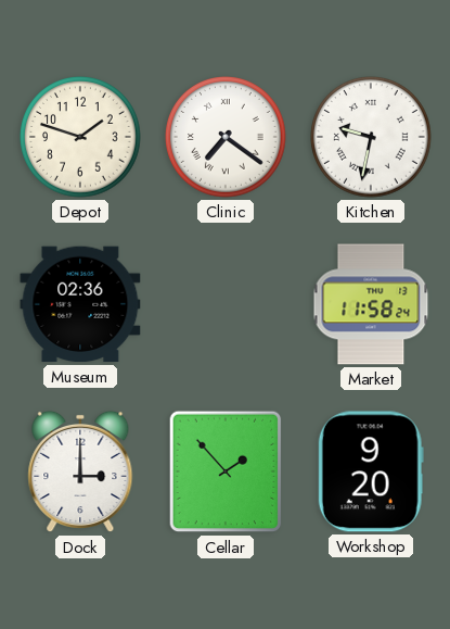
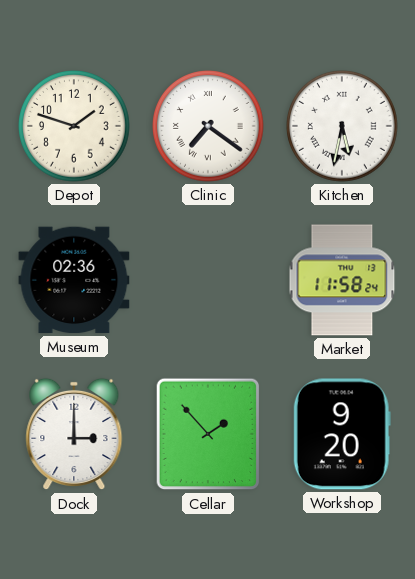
Kitchen: 9:32 -> 5:32 (343, 127)
